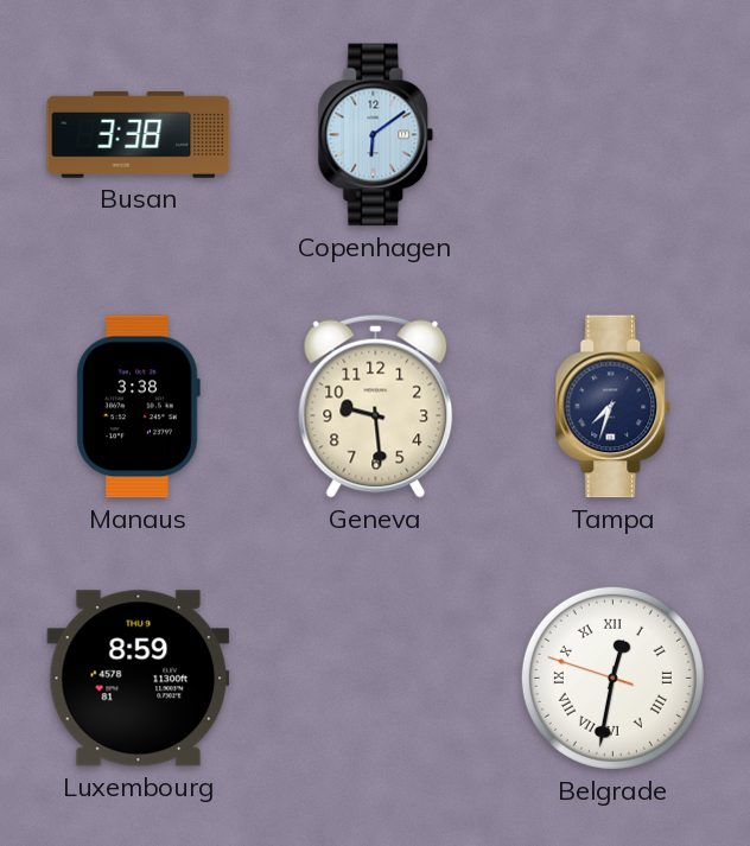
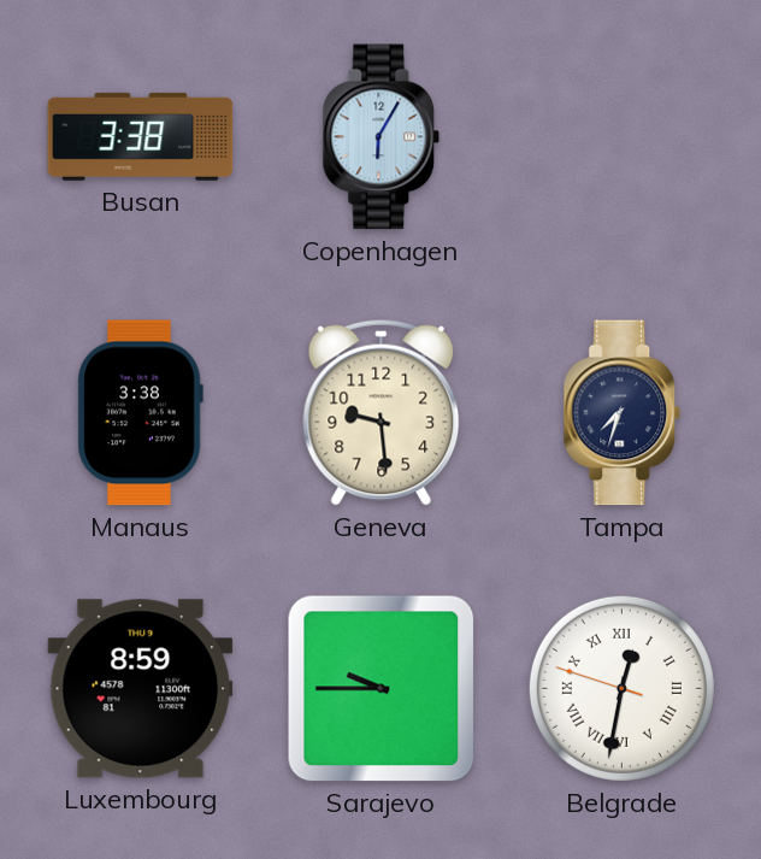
Copenhagen: 6:09 -> 6:05 (382, 137)
Sarajevo: none -> 9:45 (382, 689)
